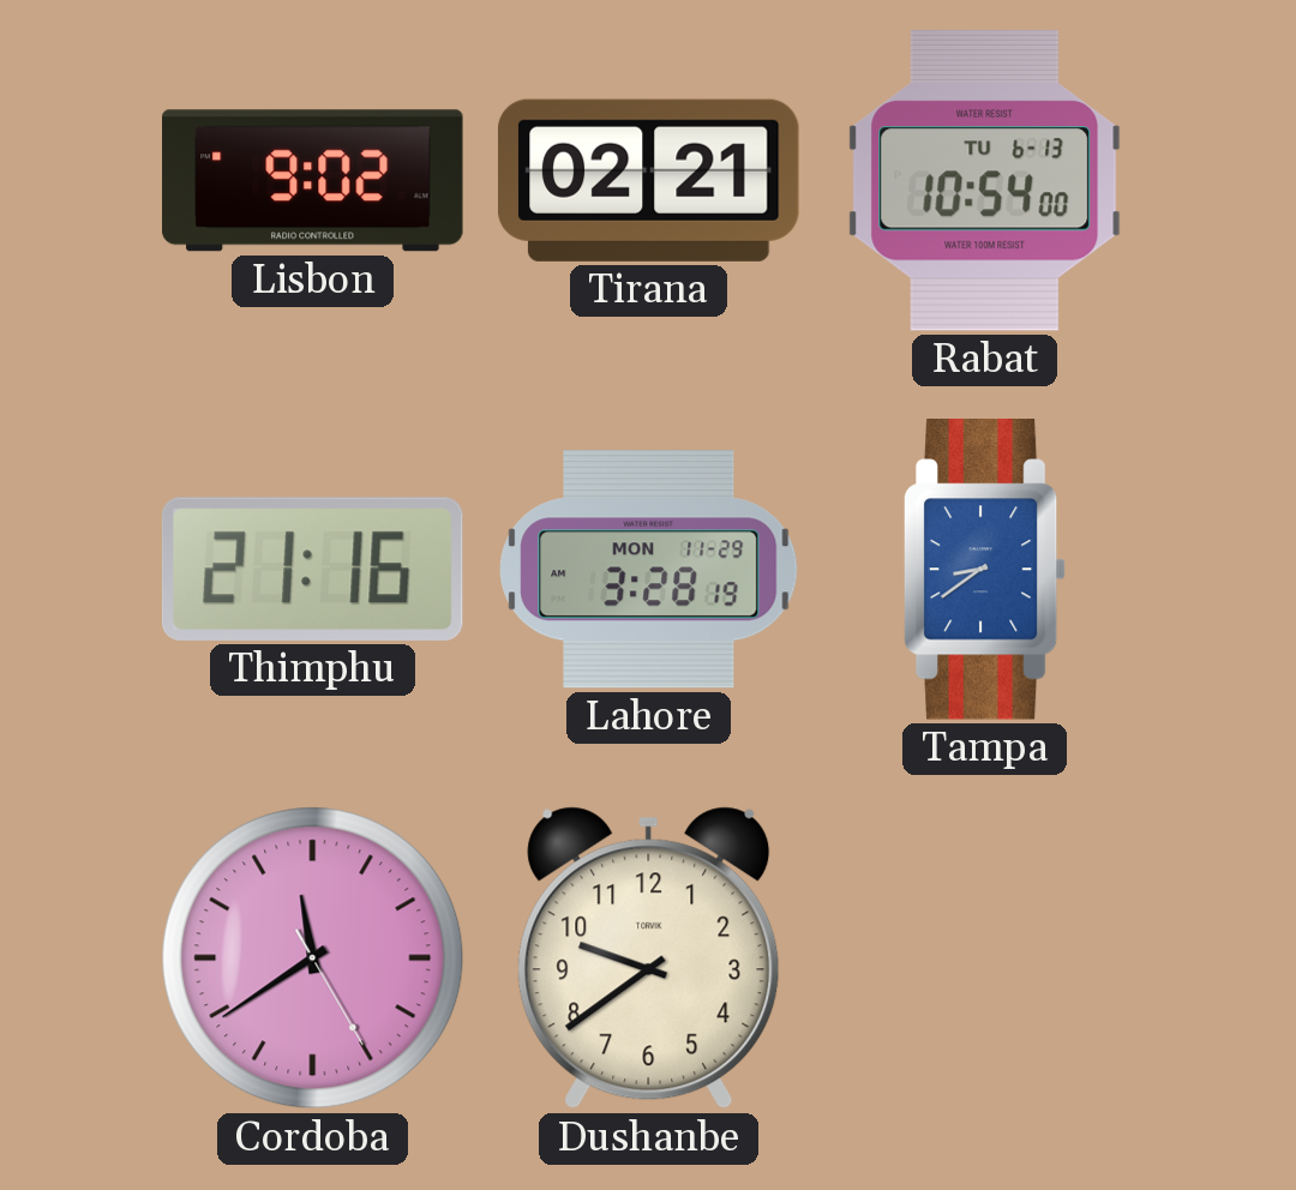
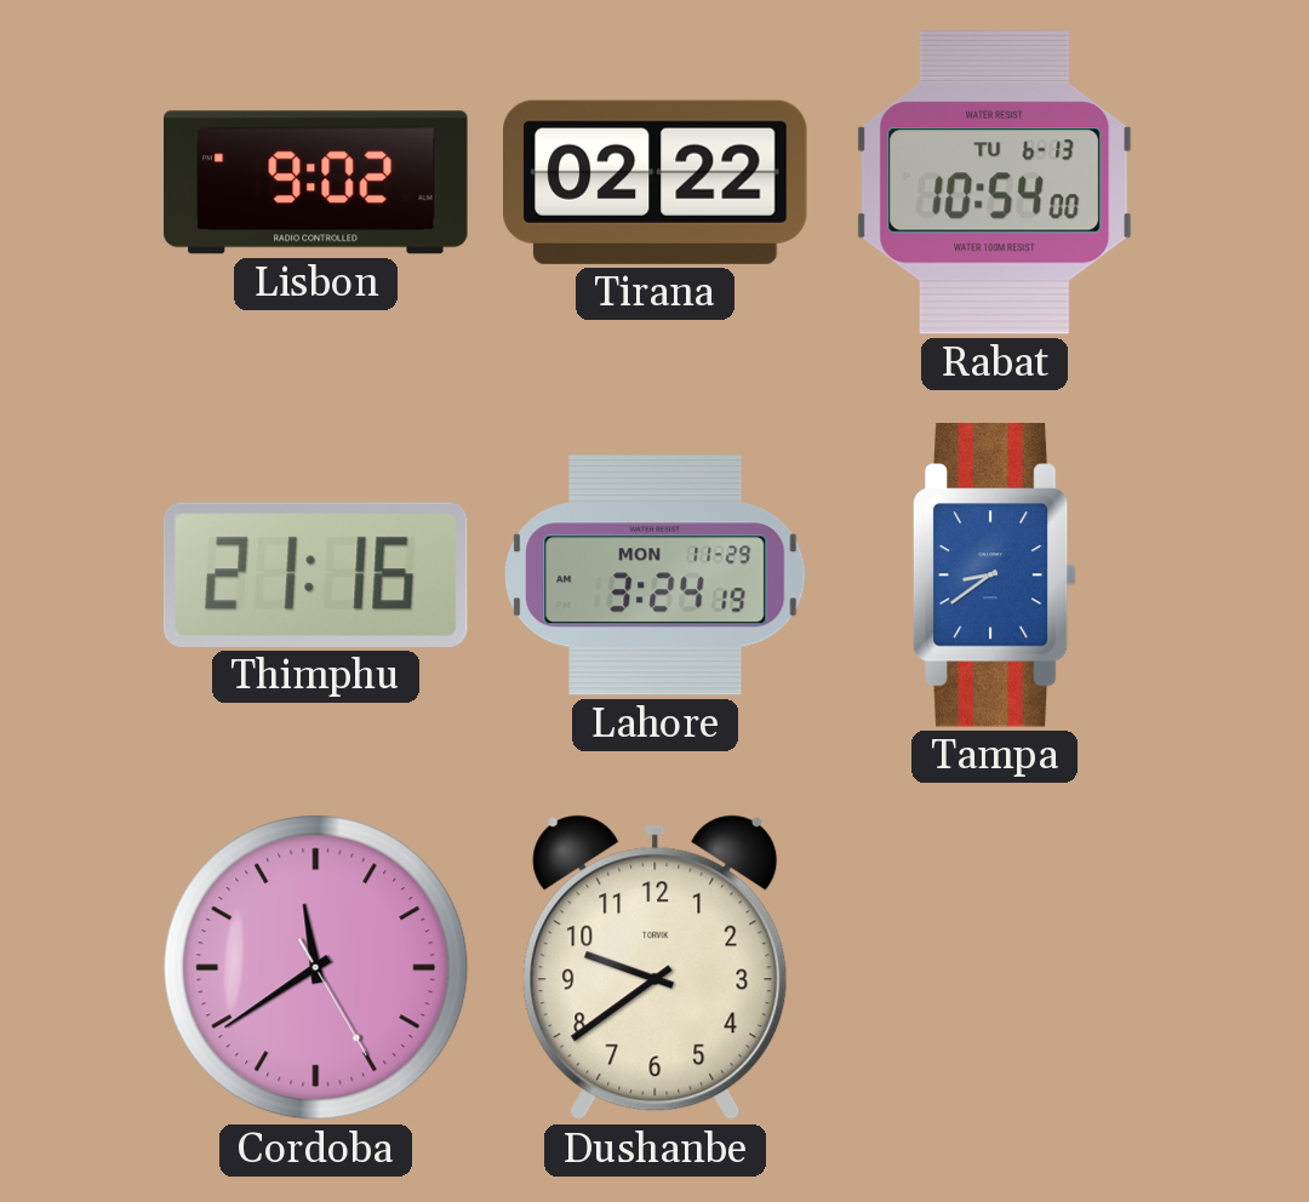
Tirana: 02:21 -> 02:22 (654, 182)
Lahore: 3:28 -> 3:24 (656, 576)
